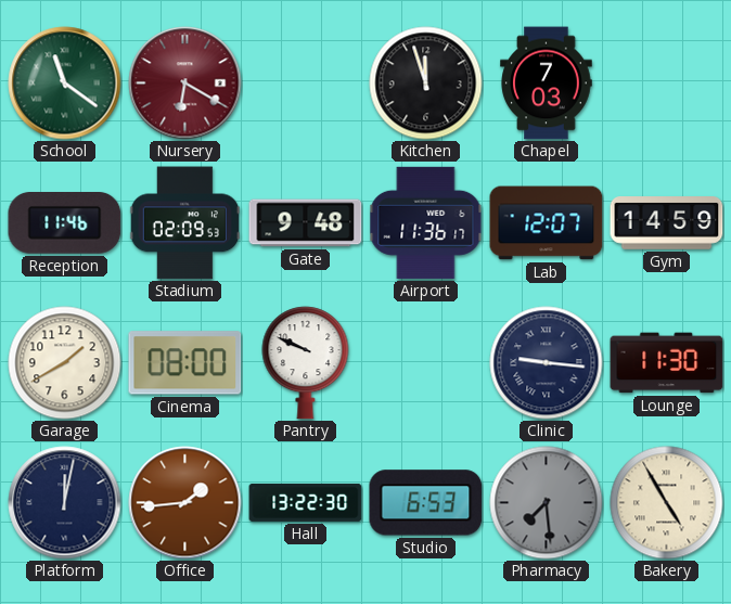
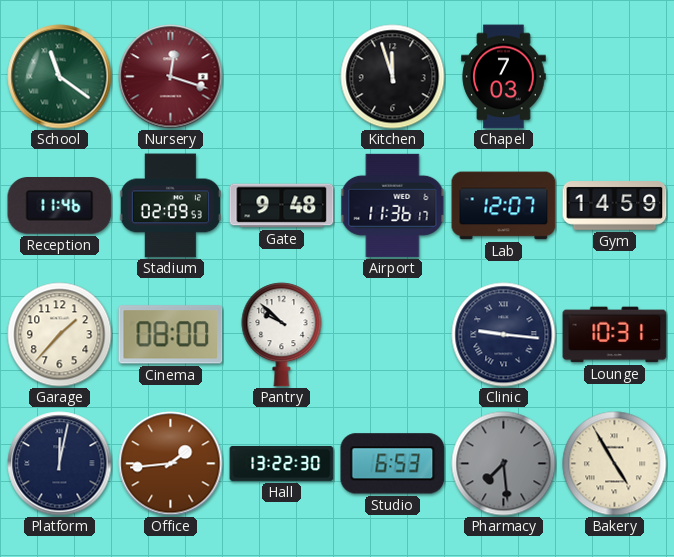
Nursery: 6:20 -> 12:18 (171, 77)
Garage: 1:40 -> 1:37 (60, 335)
Pantry: 9:49 -> 9:52 (282, 335)
Lounge: 11:30 -> 10:31 (615, 335)
